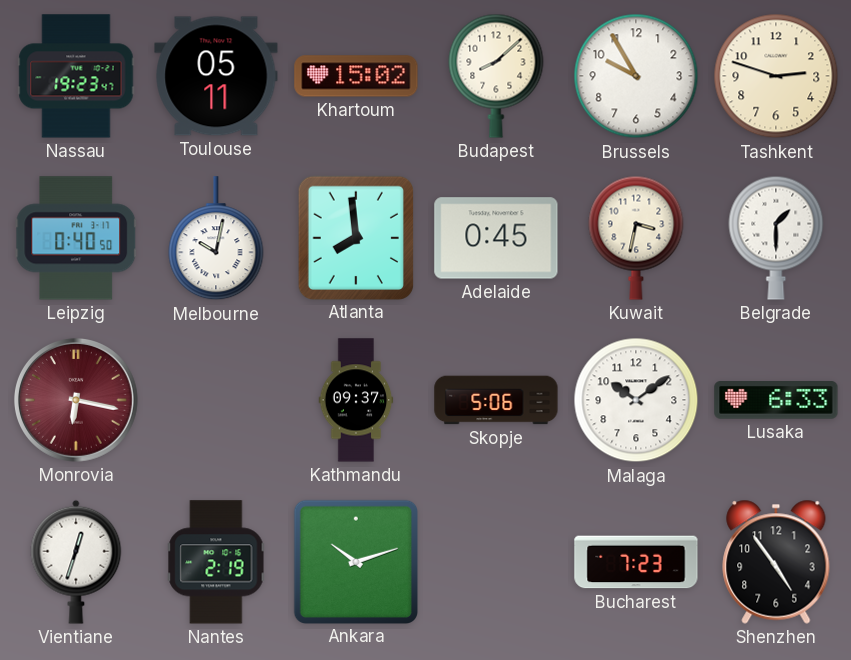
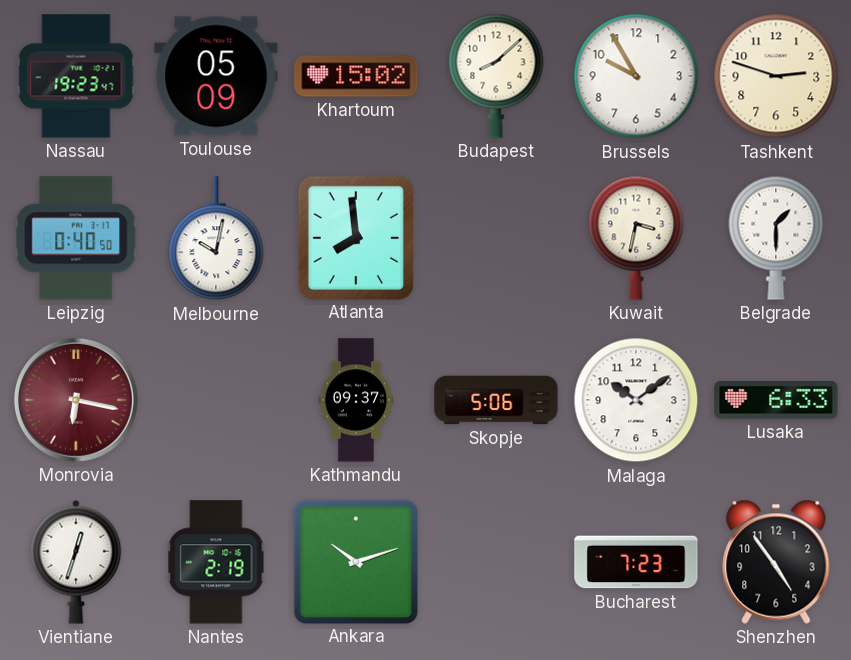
Toulouse: 05:11 -> 05:09 (216, 76)
Adelaide: 0:45 -> none (496, 238)
